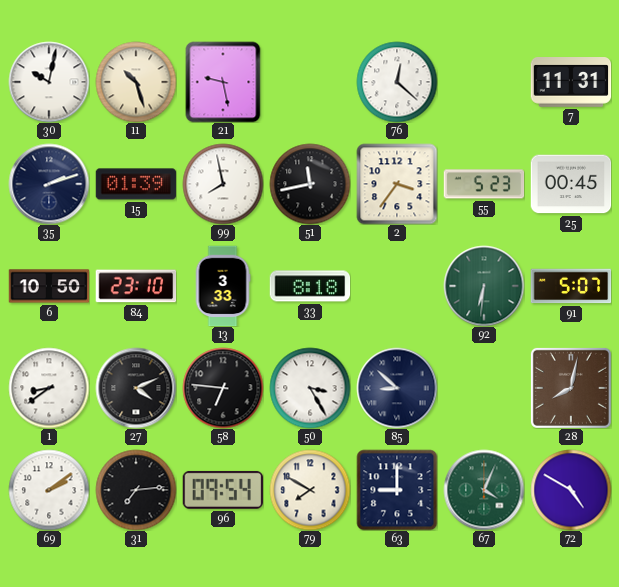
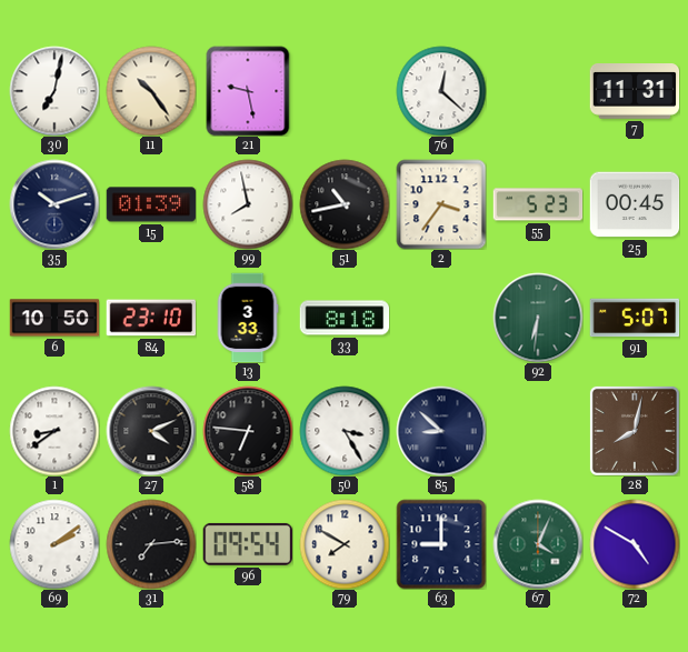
30: 10:02 -> 7:02 (54, 91)
11: 10:27 -> 10:24 (151, 91)
35: 2:12 -> 10:12 (54, 204)
51: 11:43 -> 10:43 (345, 204)
